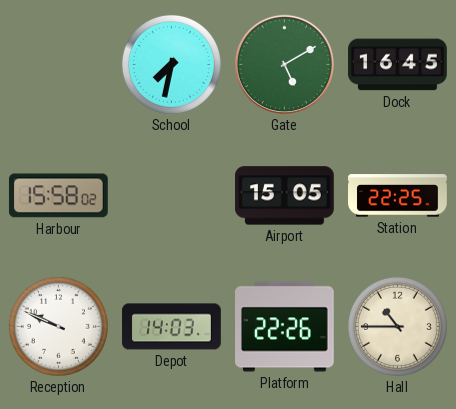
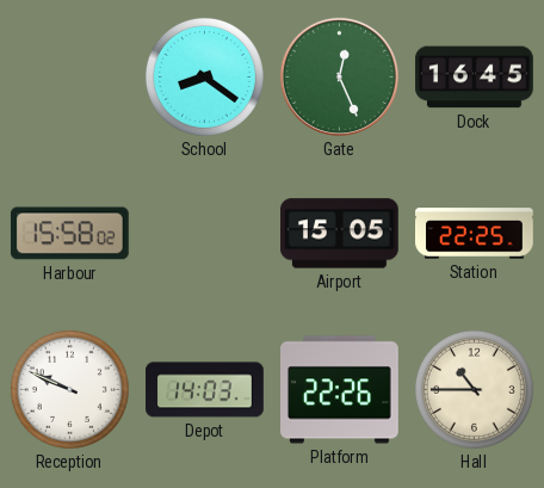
School: 7:32 -> 8:21 (204, 76)
Gate: 5:10 -> 12:26 (339, 76)
